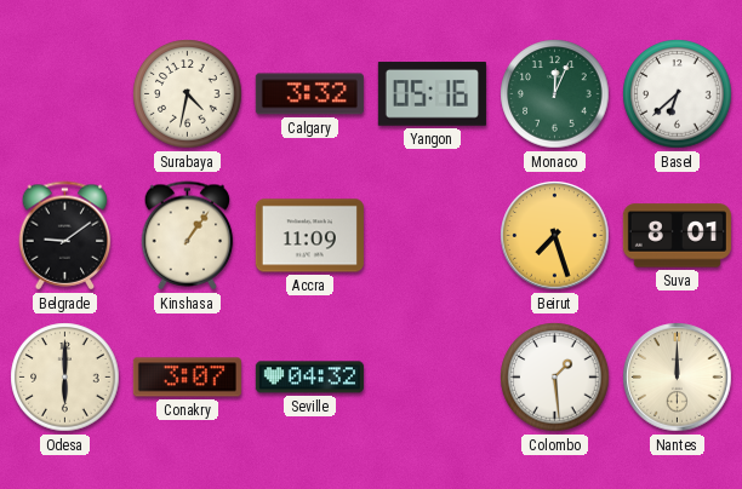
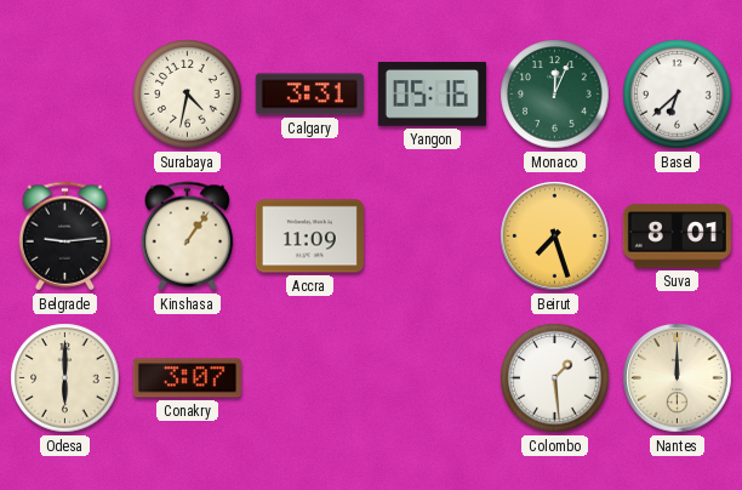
Calgary: 3:32 -> 3:31 (309, 95)
Belgrade: 9:09 -> 9:14 (65, 237)
Seville: 04:32 -> none (309, 378)
